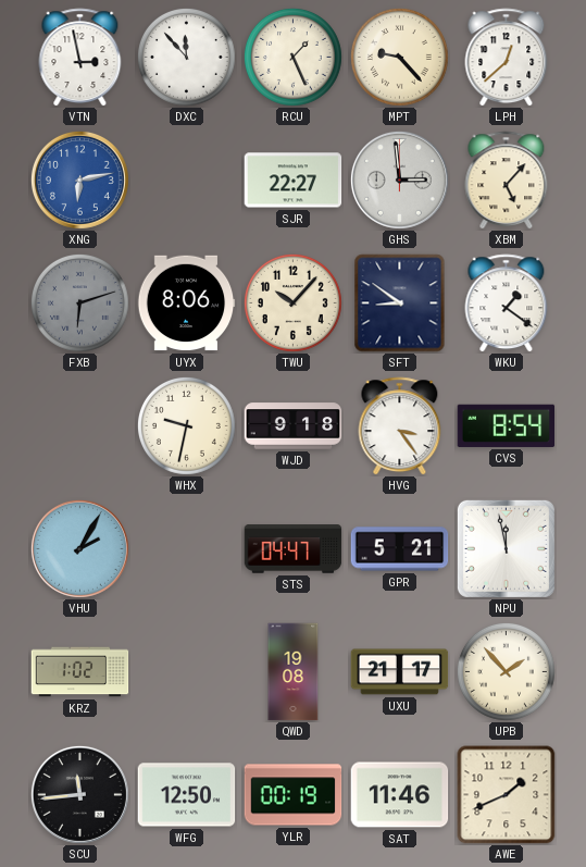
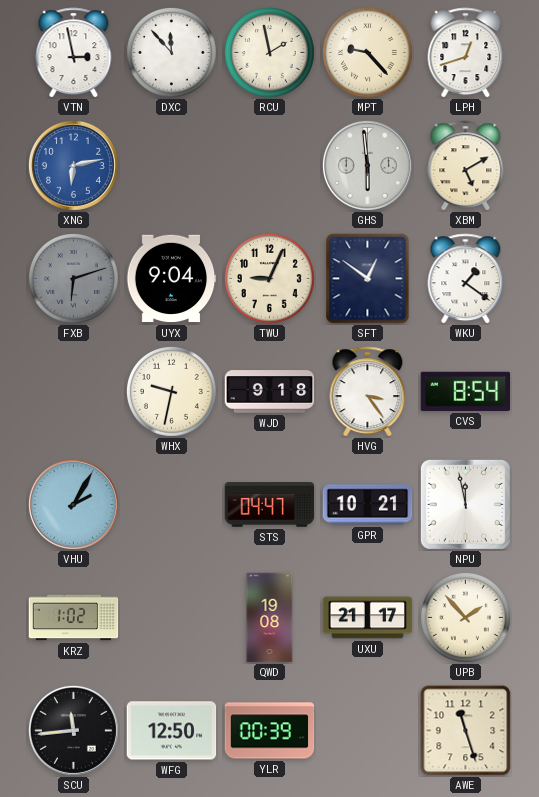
RCU: 1:26 -> 1:58 (269, 52)
LPH: 12:38 -> 12:42 (466, 53)
SJR: 22:27 -> none (294, 181)
GHS: 2:59 -> 5:59 (367, 165)
XBM: 5:07 -> 5:10 (466, 166)
UYX: 8:06 -> 9:04 (171, 279)
TWU: 10:07 -> 9:04 (269, 278)
SFT: 8:51 -> 12:51 (368, 279)
GPR: 5:21 -> 10:21 (368, 505)
YLR: 00:19 -> 00:39 (270, 731)
SAT: 11:46 -> none (400, 795)
AWE: 1:41 -> 11:27 (466, 731)
